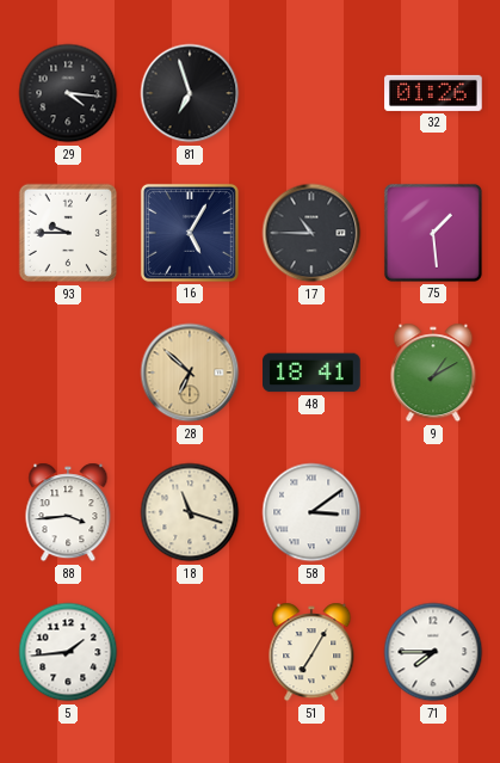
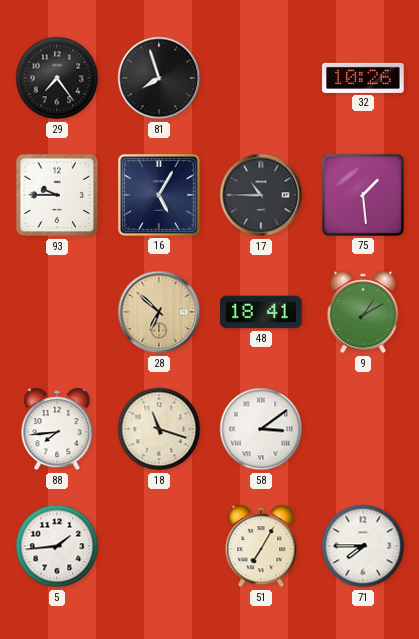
29: 4:16 -> 7:24 (57, 78)
81: 6:57 -> 7:57 (159, 78)
32: 01:26 -> 10:26 (363, 78)
88: 3:44 -> 7:44 (57, 429)
